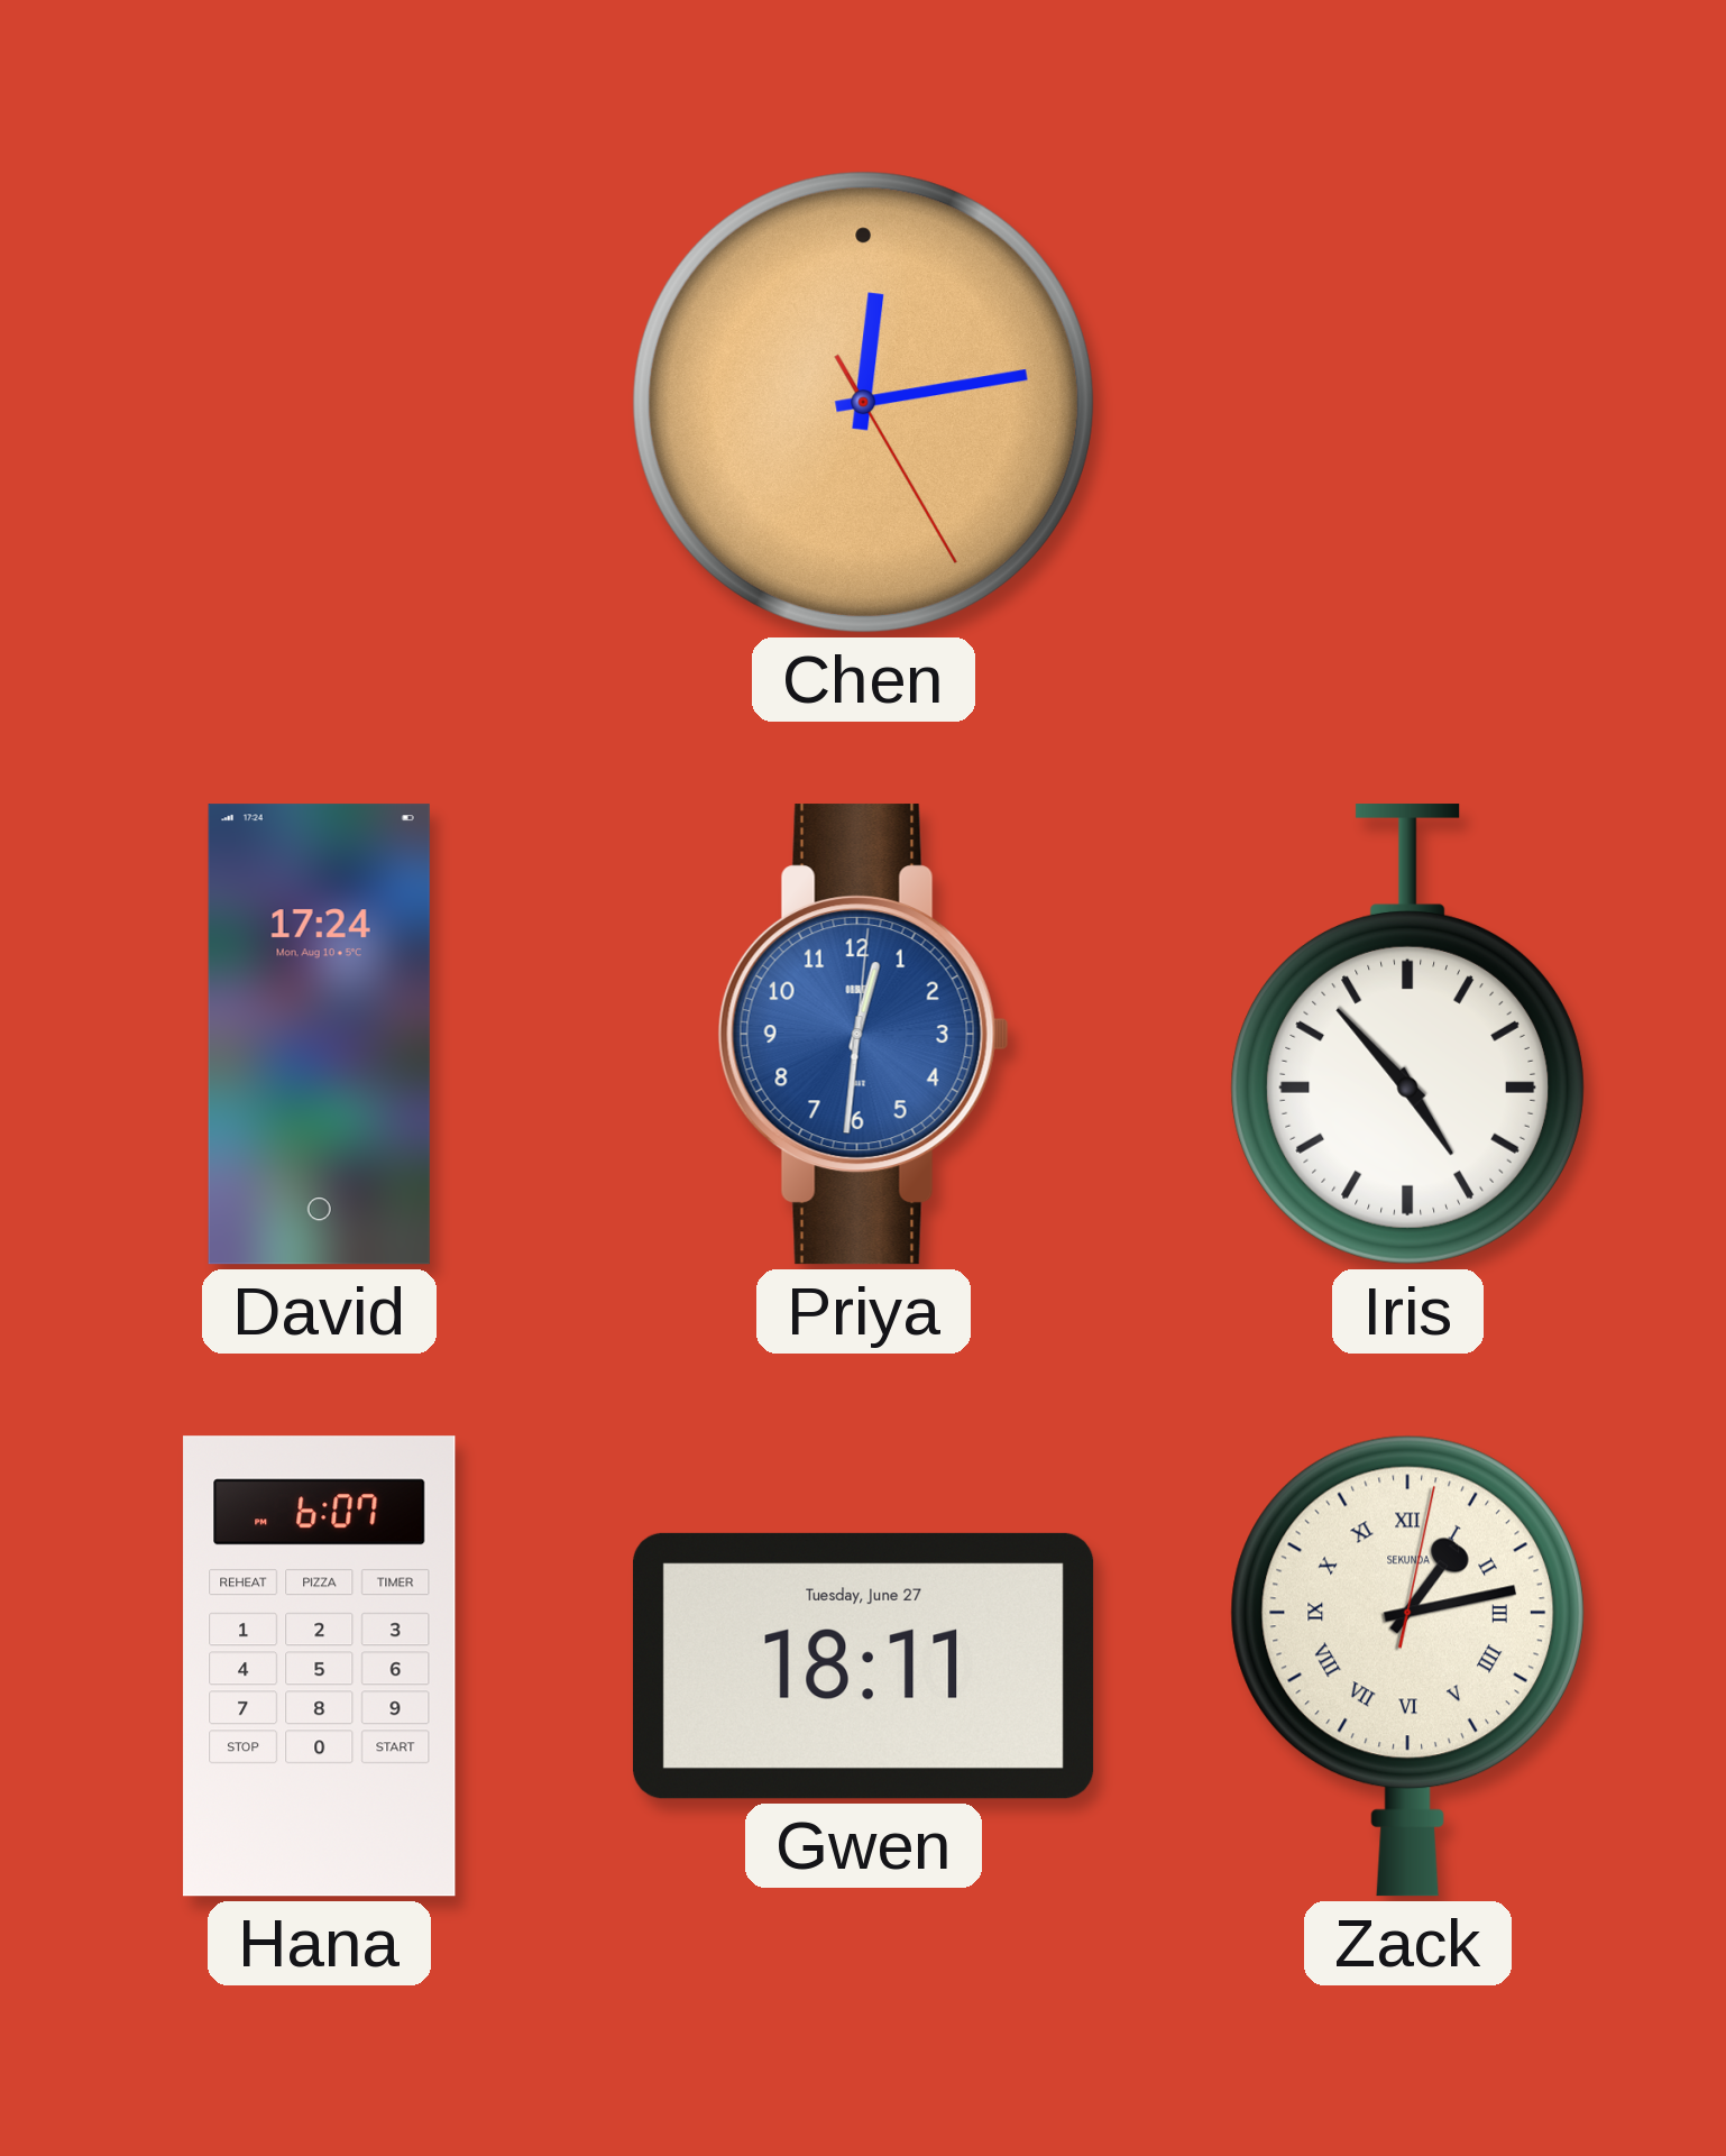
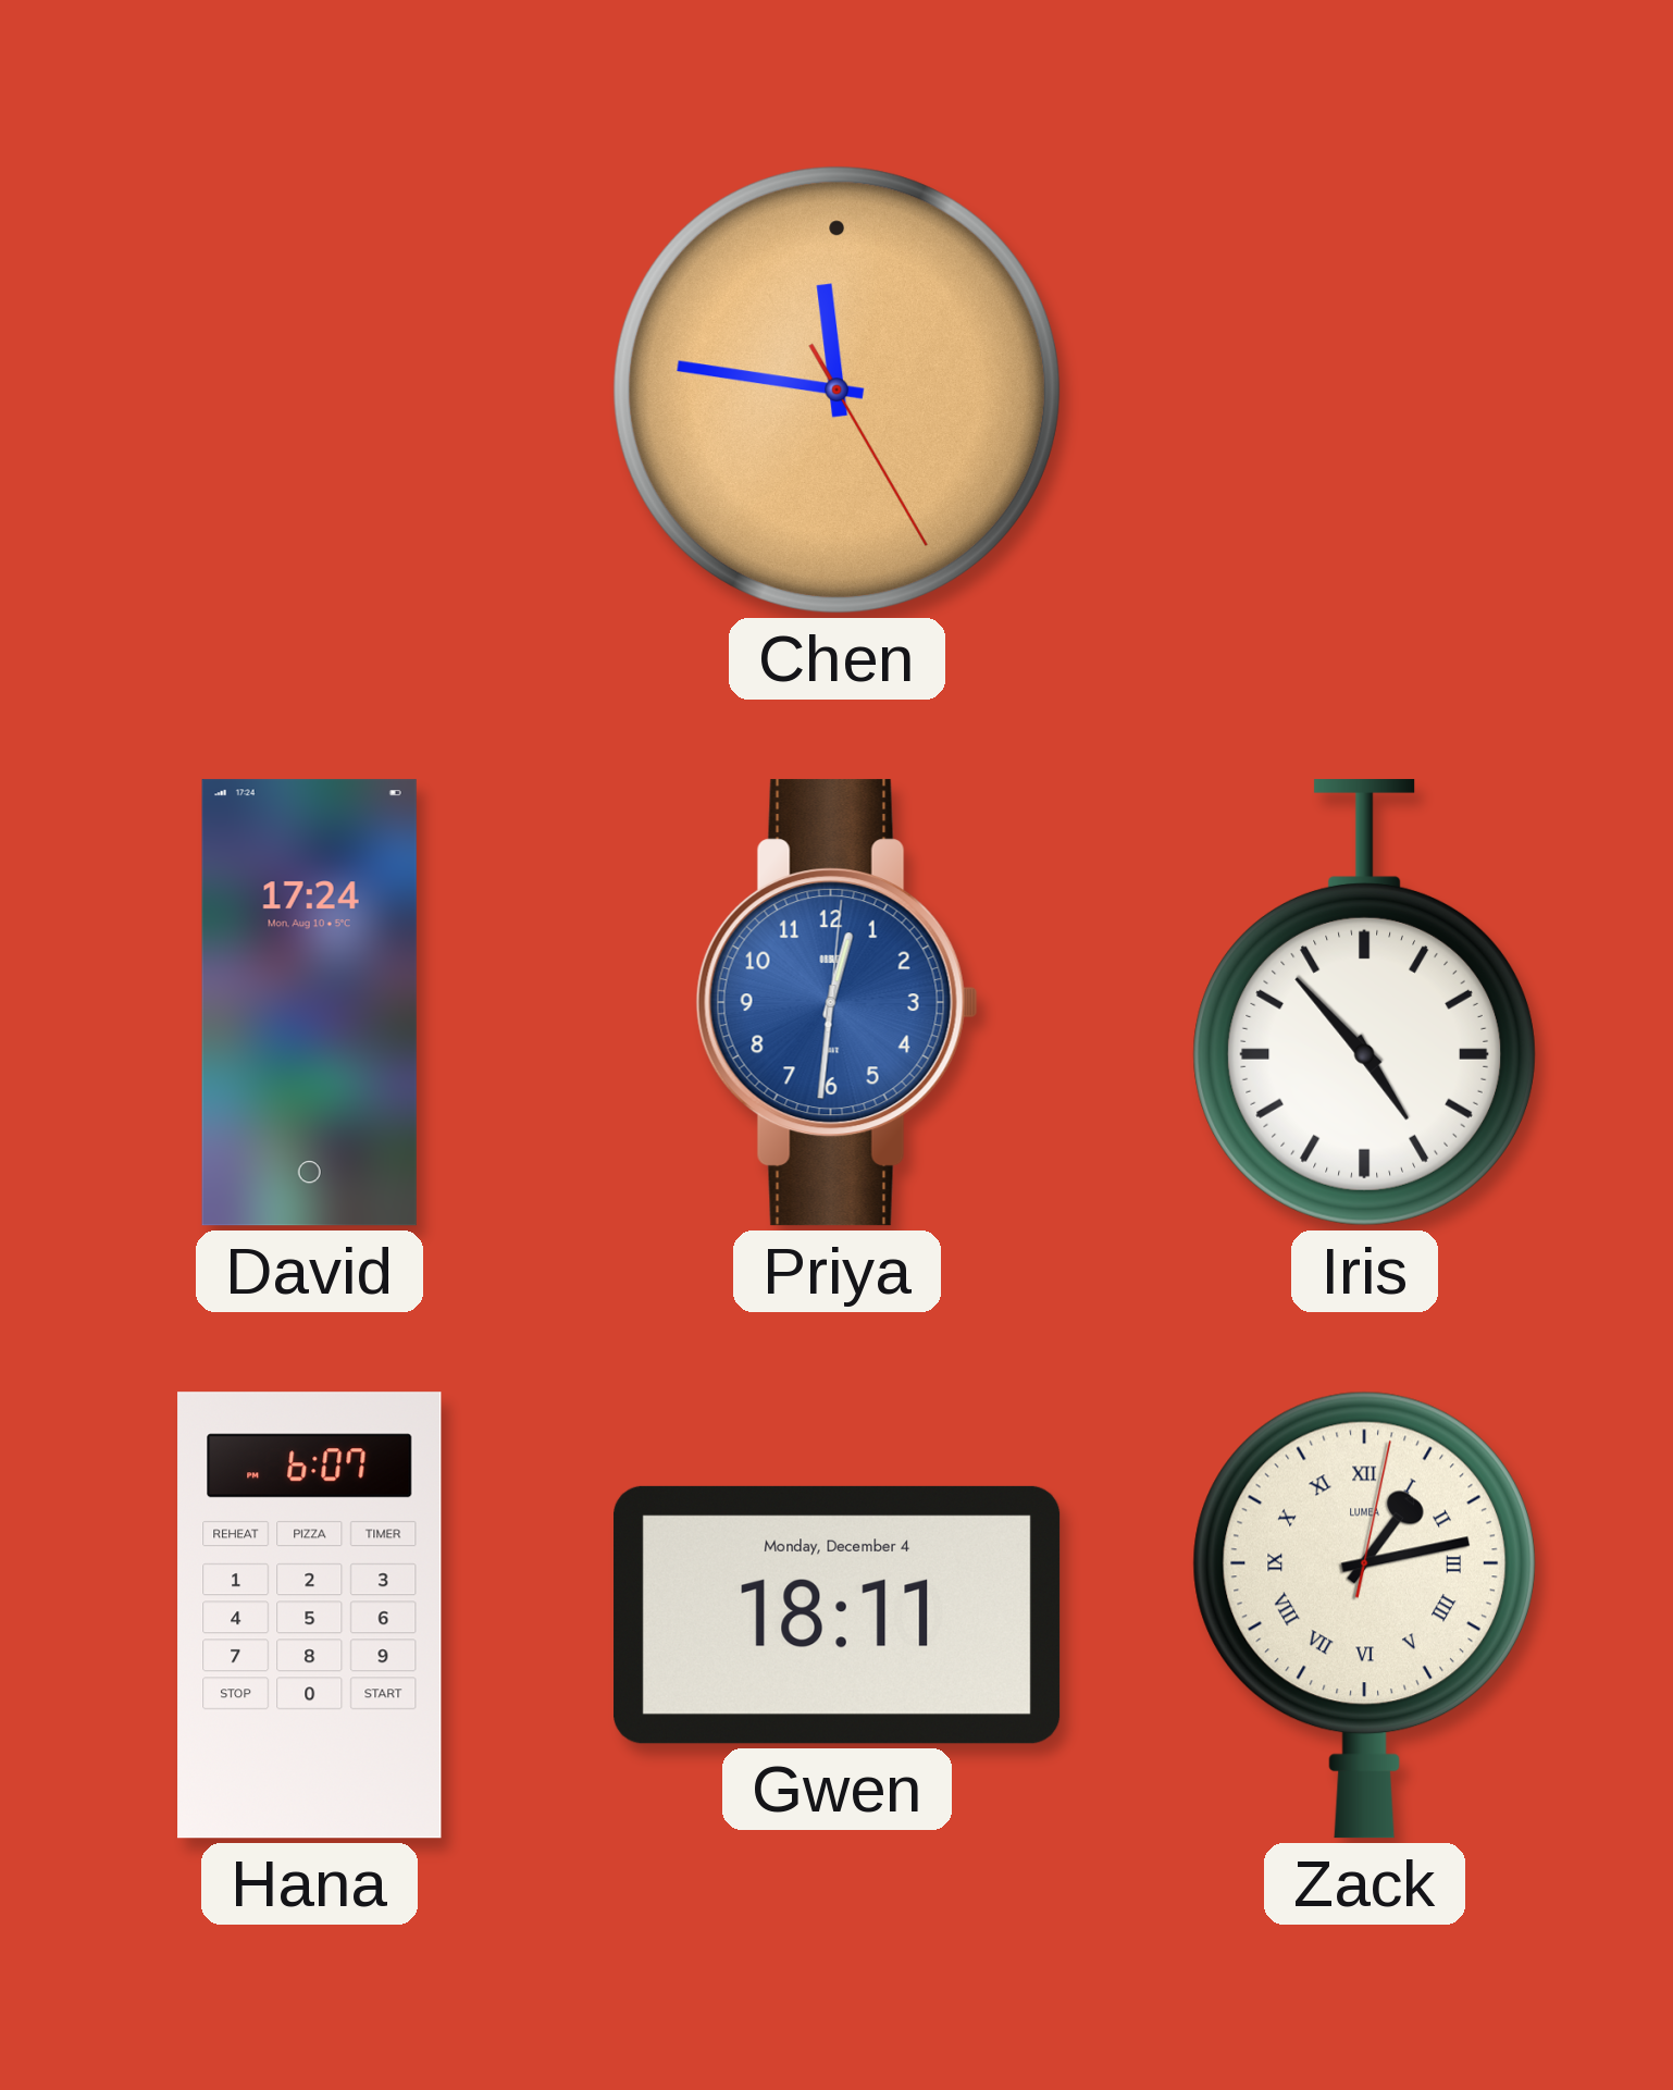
Chen: 12:13 -> 11:46 (836, 389)
Gwen date: Tuesday, June 27 -> Monday, December 4 (838, 1615)
Zack brand: SEKUNDA -> LUMEA (1364, 1615)
